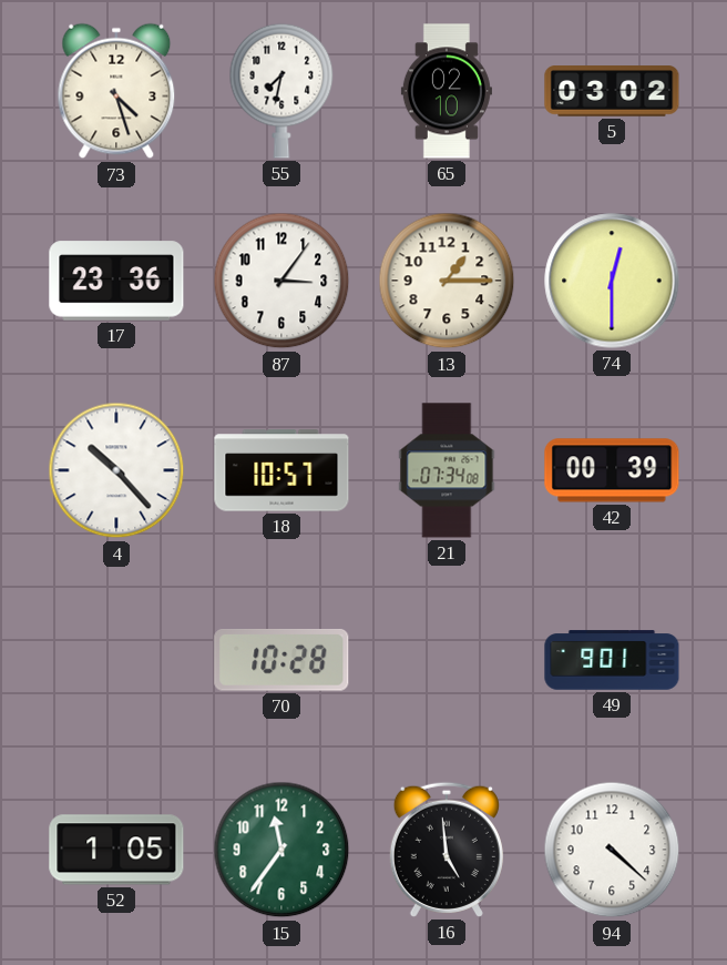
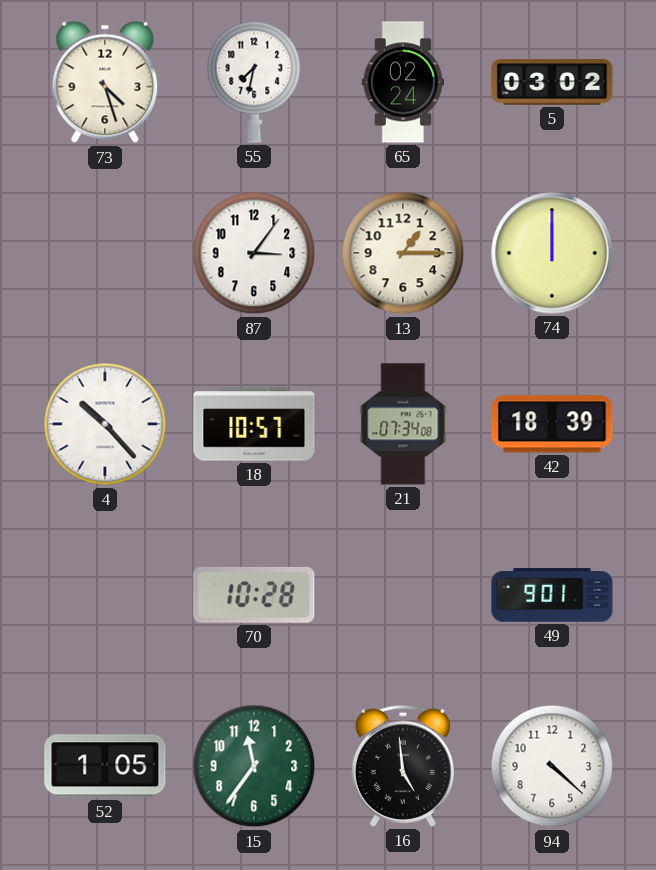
65: 02:10 -> 02:24 (403, 82)
17: 23:36 -> none (116, 281)
74: 12:30 -> 12:00 (552, 253)
42: 00:39 -> 18:39 (552, 424)
